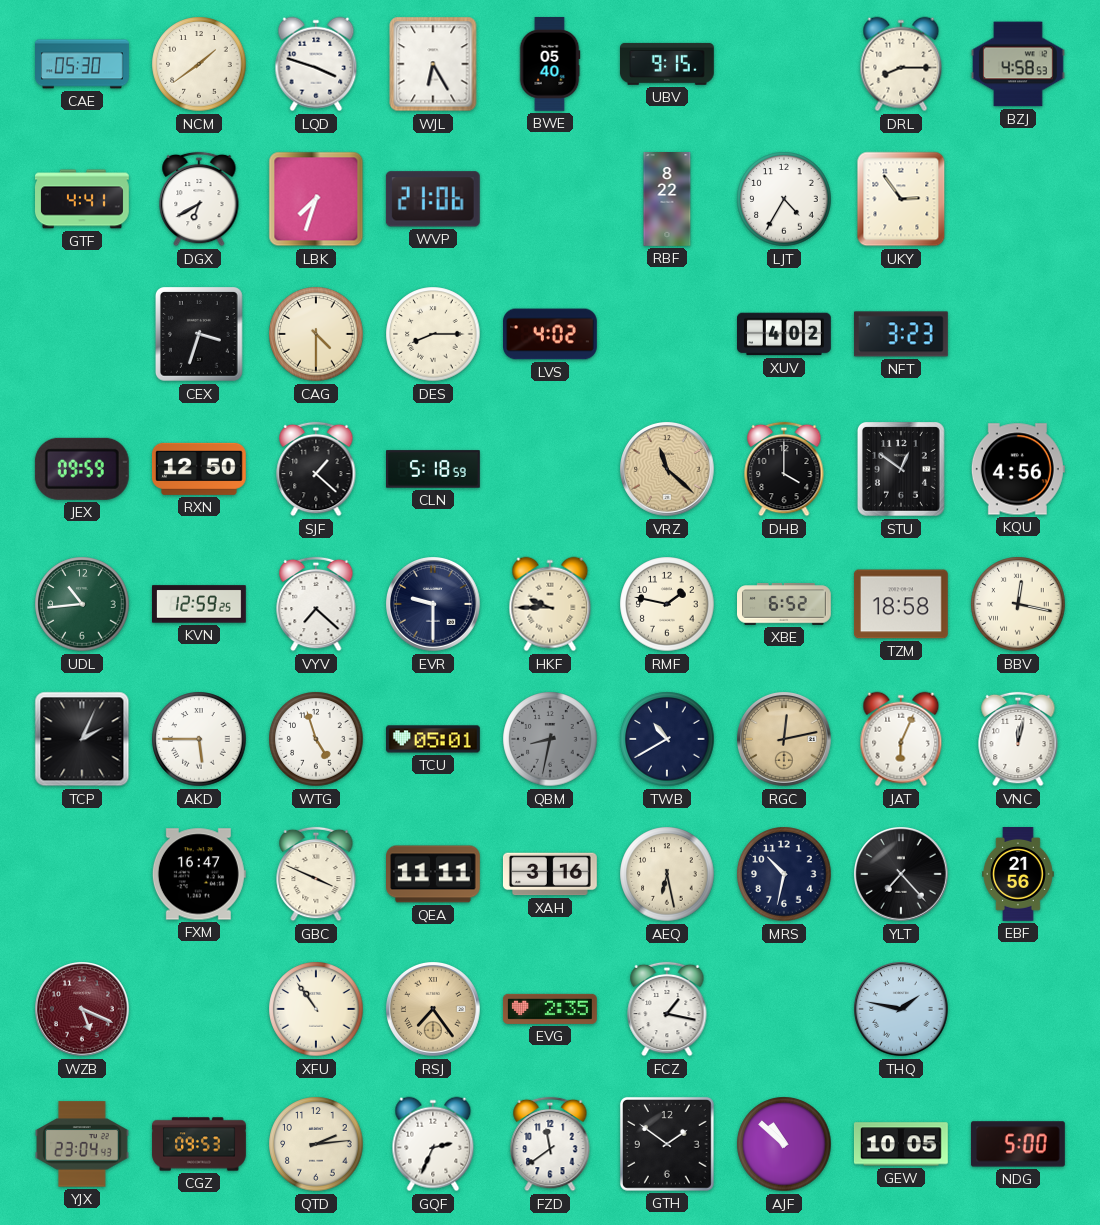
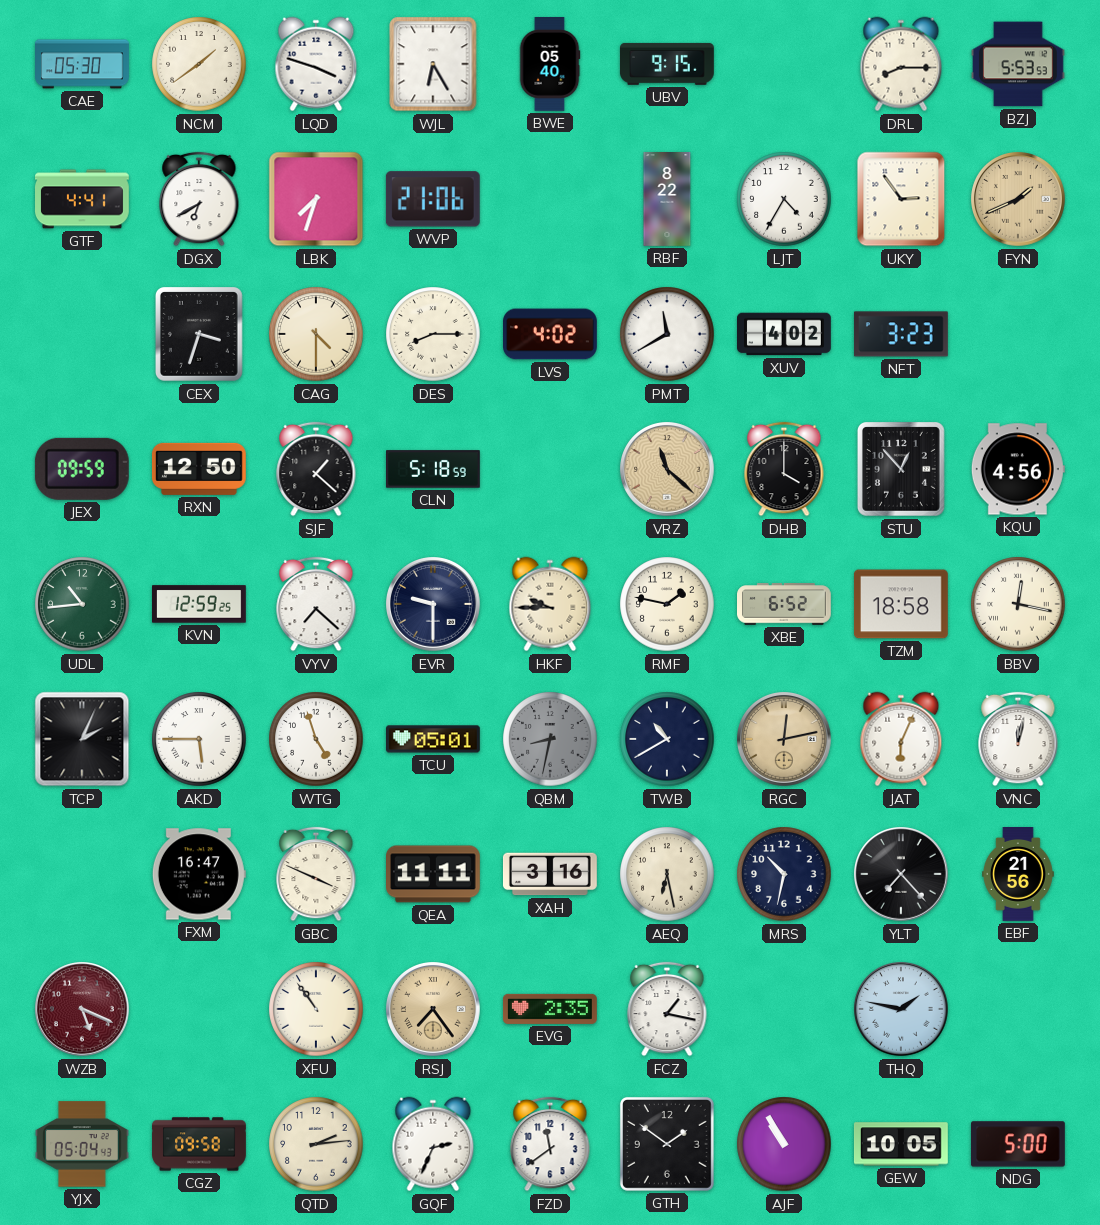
BZJ: 4:58 -> 5:53 (1018, 64)
FYN: none -> 1:41 (1019, 200)
PMT: none -> 11:40 (667, 334)
STU: 12:51 -> 12:53 (901, 470)
YJX: 23:04 -> 05:04 (83, 1144)
CGZ: 09:53 -> 09:58 (199, 1144)
AJF: 10:52 -> 10:55 (784, 1144)
